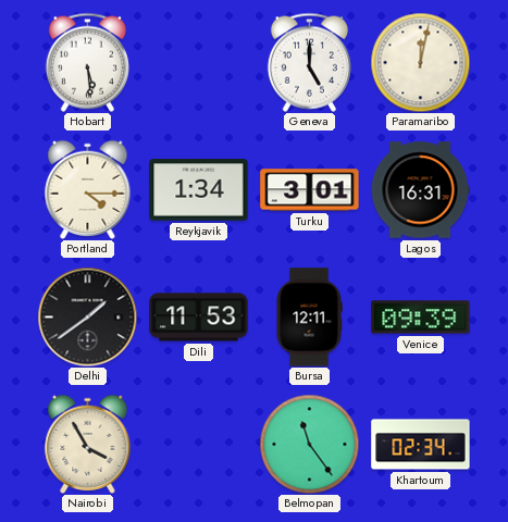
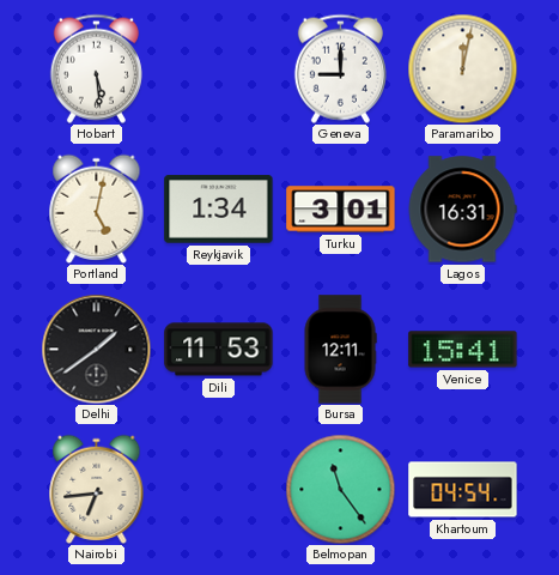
Geneva: 5:00 -> 9:00 (340, 68)
Portland: 4:15 -> 5:02 (97, 208)
Venice: 09:39 -> 15:41 (463, 350)
Nairobi: 3:55 -> 6:44 (97, 489)
Khartoum: 02:34 -> 04:54 (463, 490)
